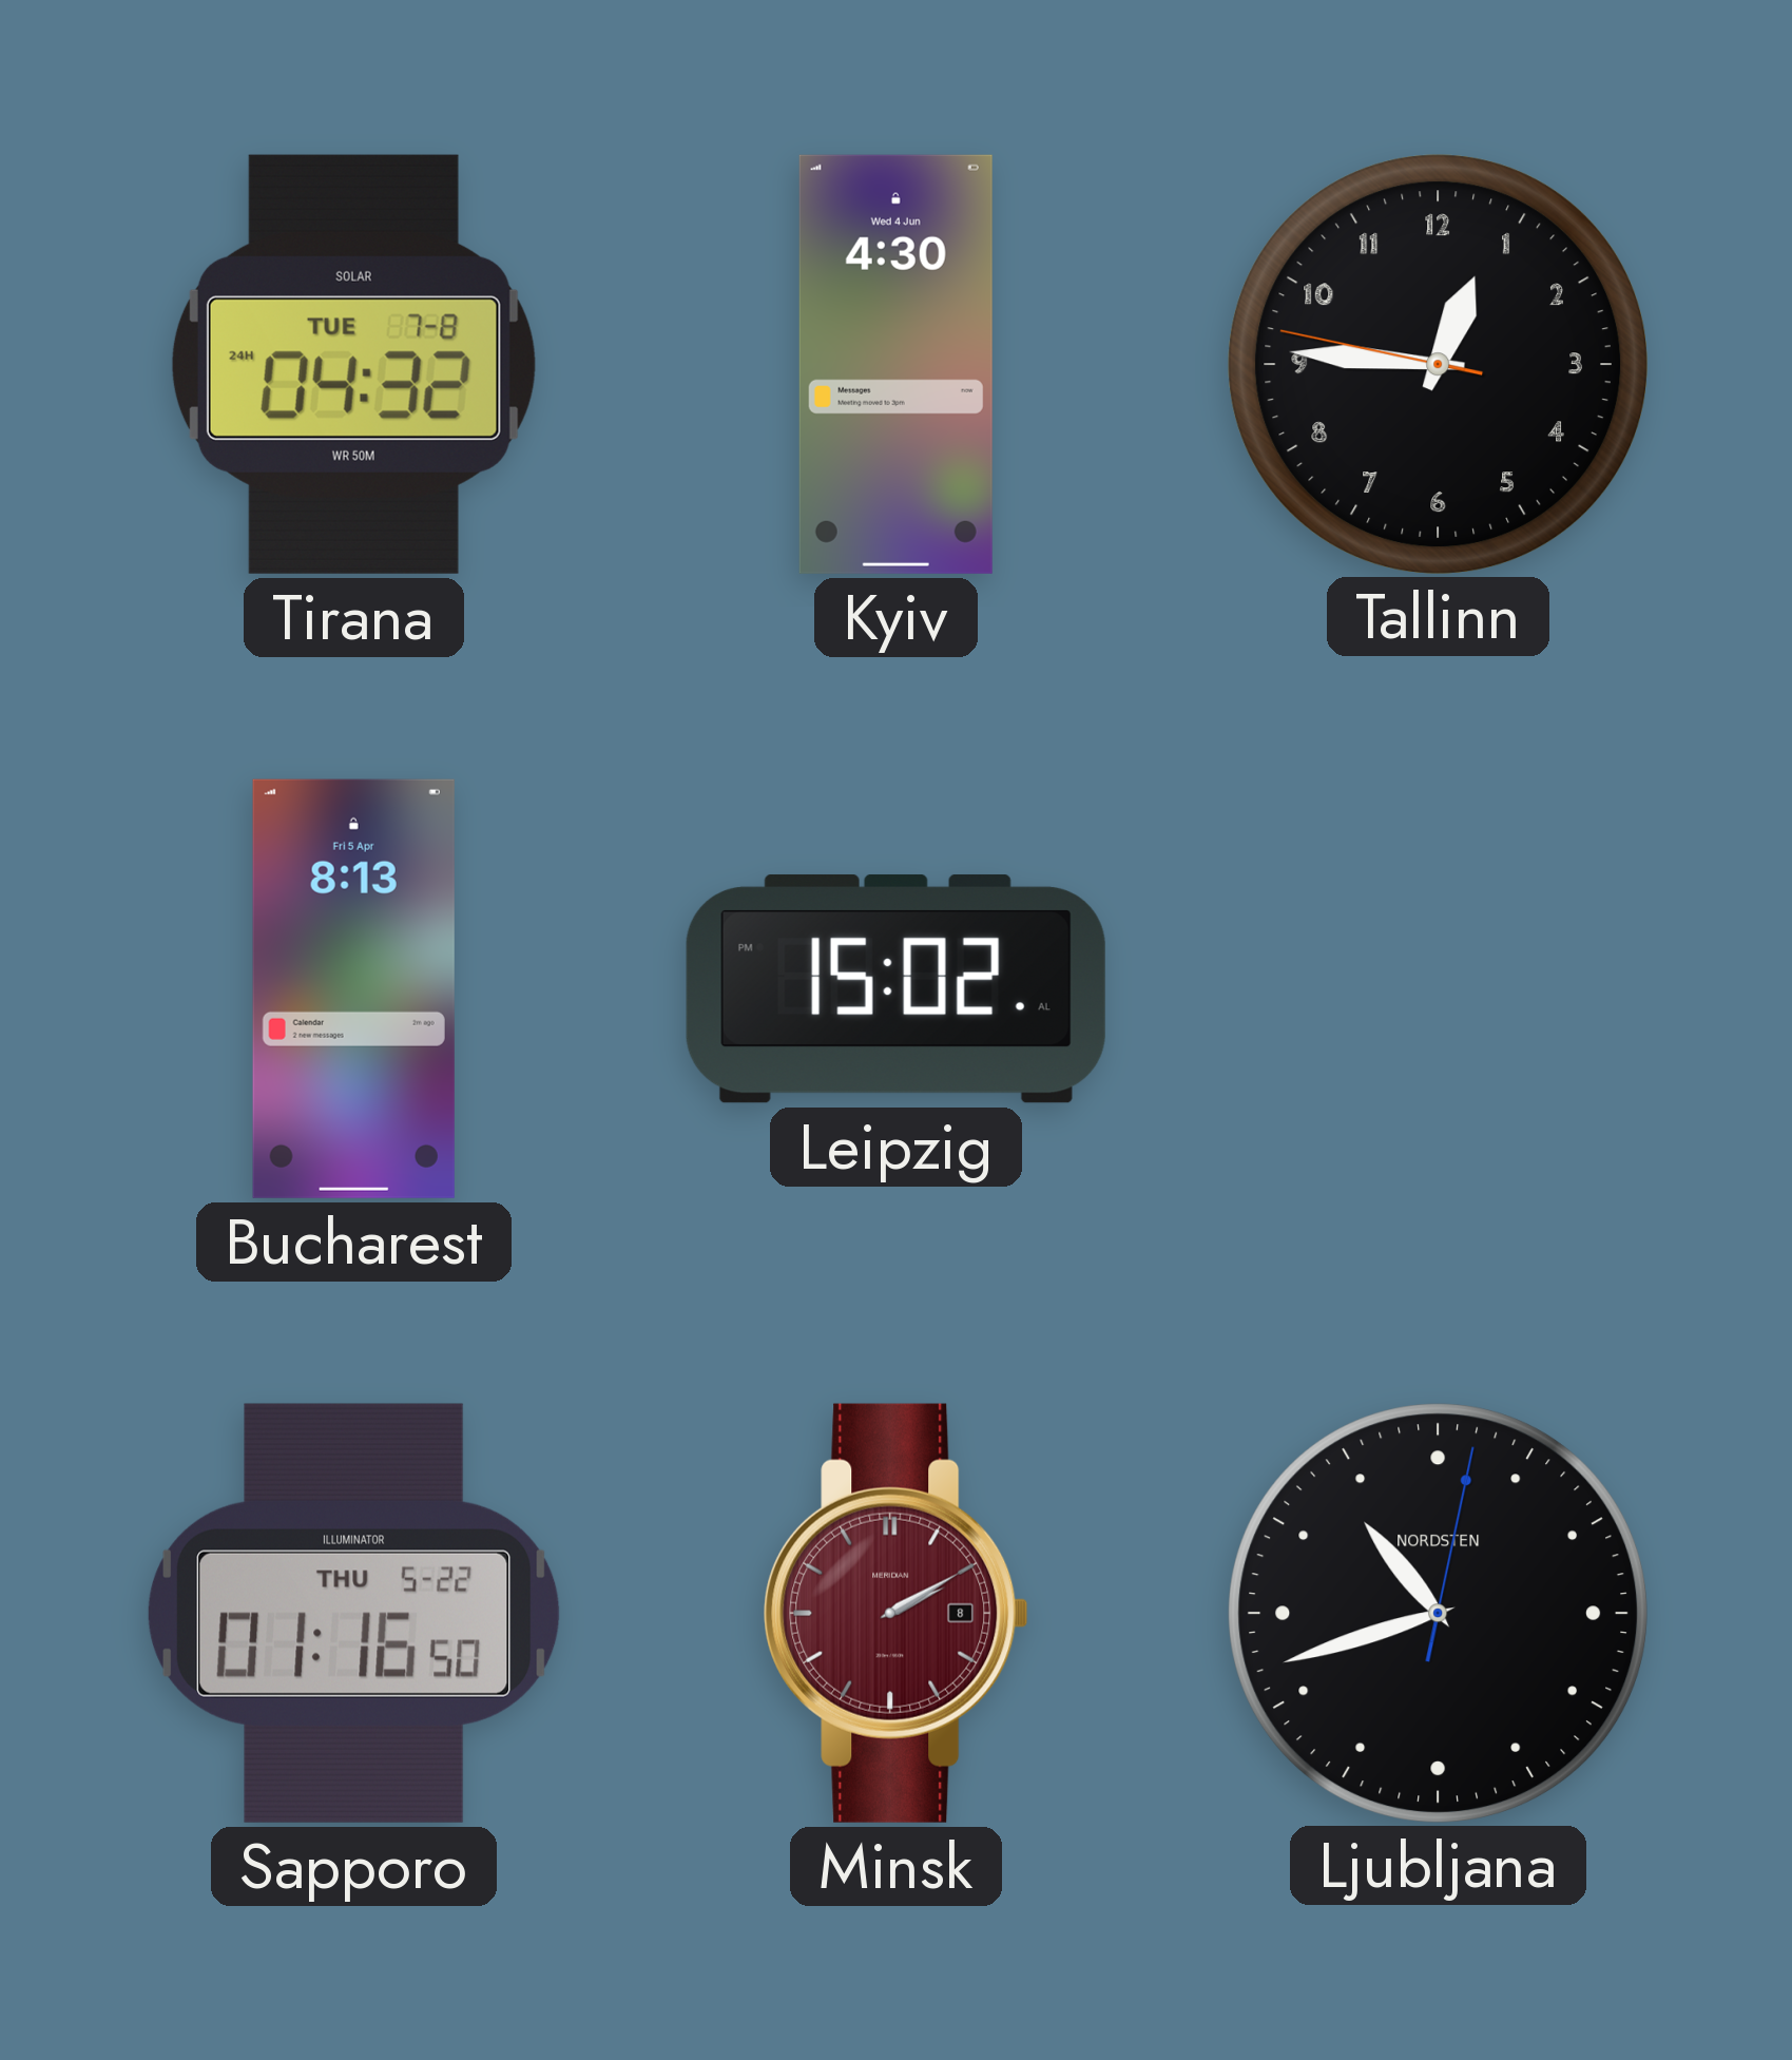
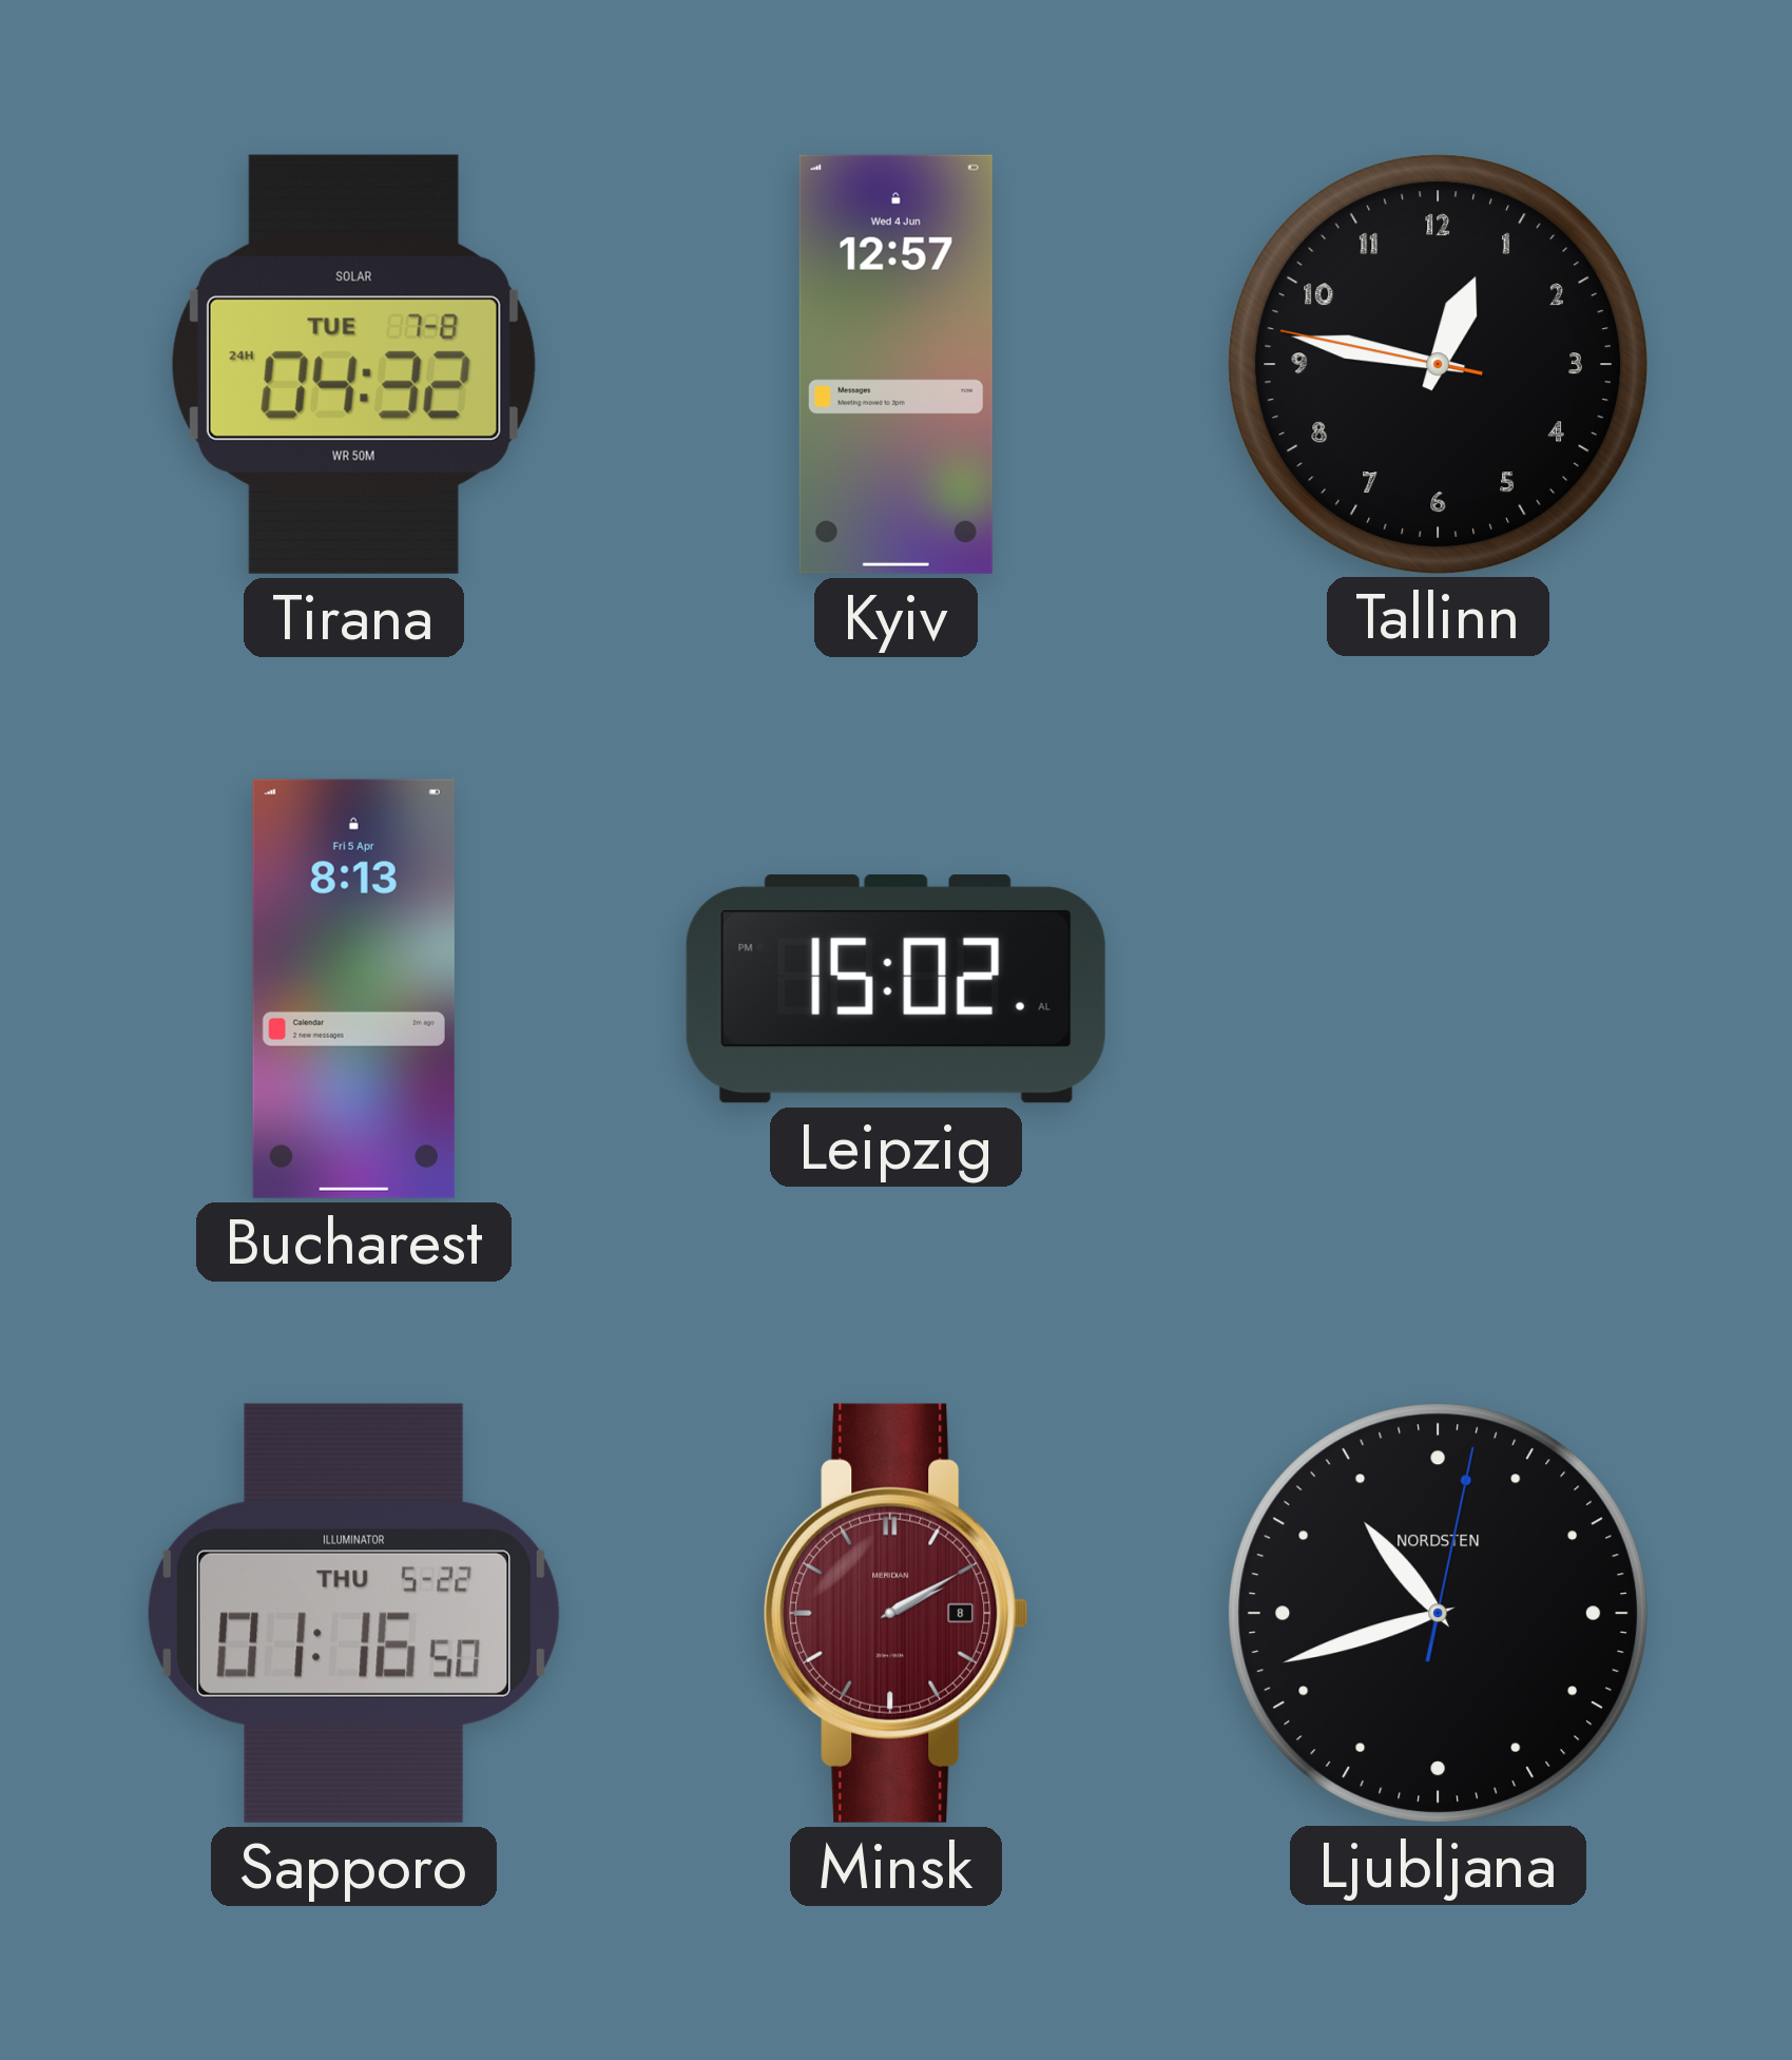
Kyiv: 4:30 -> 12:57 (895, 364)
Tallinn: 12:45 -> 12:46 (1438, 364)
